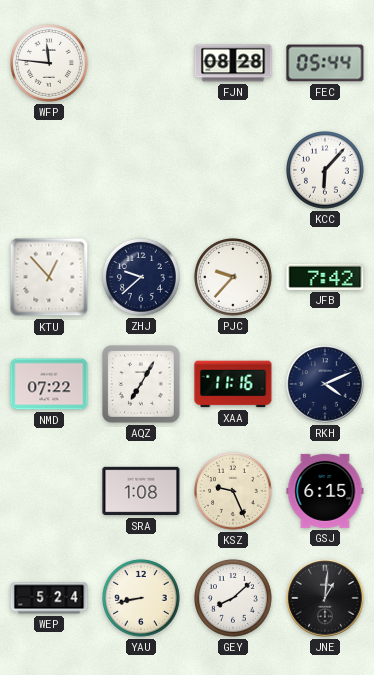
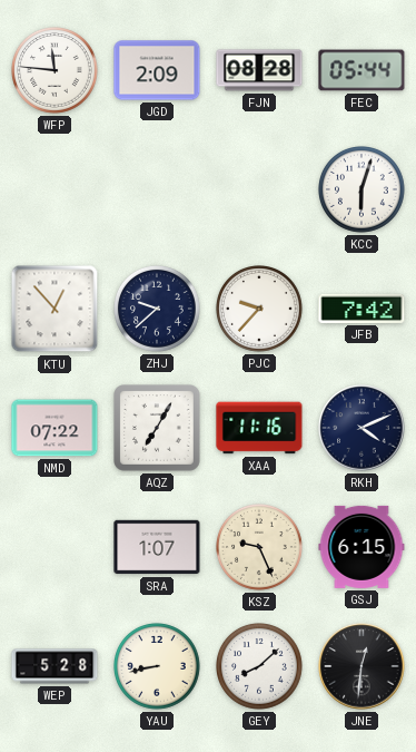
JGD: none -> 2:09 (157, 70)
KCC: 6:07 -> 6:03 (363, 191)
SRA: 1:08 -> 1:07 (157, 547)
WEP: 5:24 -> 5:28 (55, 666)
JNE: 1:01 -> 12:31 (361, 666)
